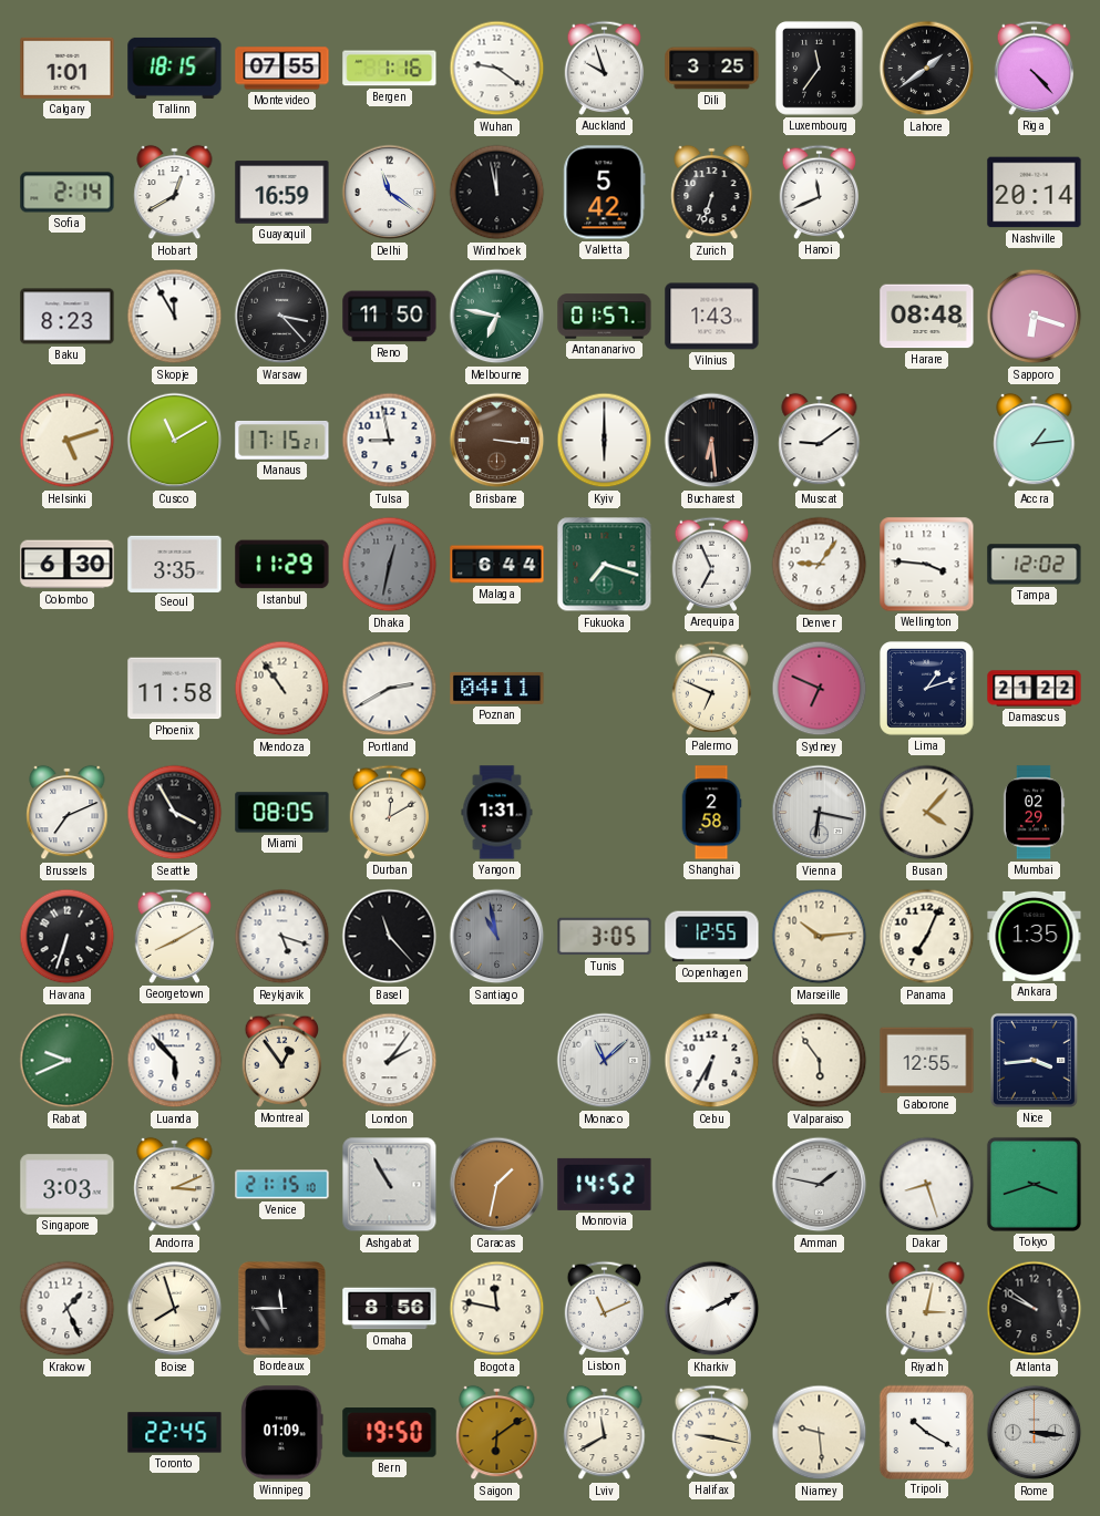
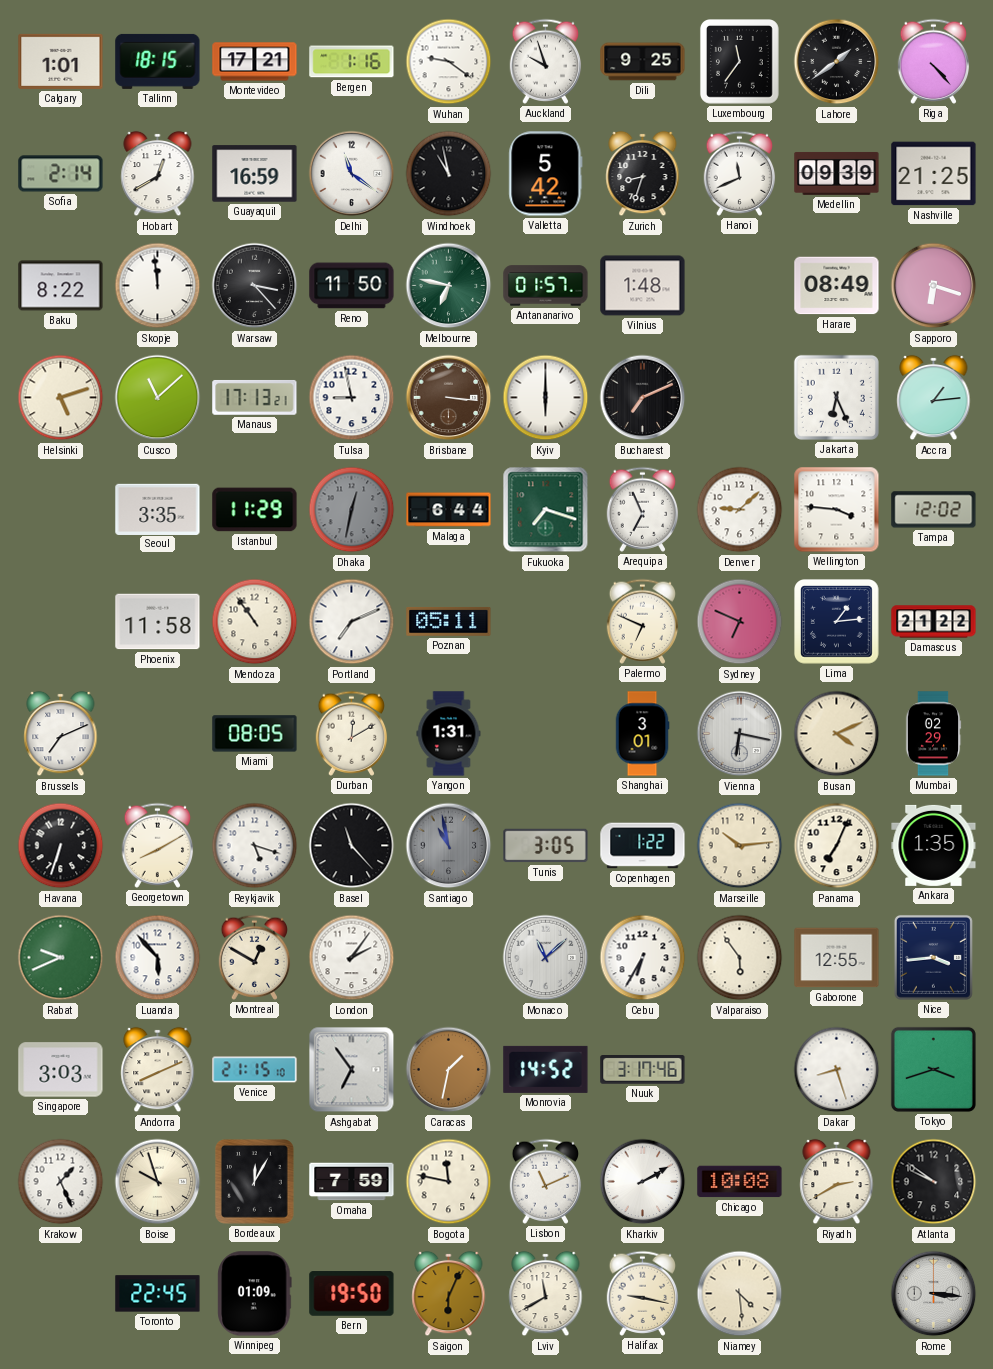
Montevideo: 07:55 -> 17:21 (255, 62)
Dili: 3:25 -> 9:25 (643, 62)
Windhoek: 11:58 -> 10:58 (449, 174)
Zurich: 6:33 -> 8:33 (643, 174)
Medellin: none -> 09:39 (837, 174)
Nashville: 20:14 -> 21:25 (934, 174)
Baku: 8:23 -> 8:22 (61, 286)
Skopje: 11:55 -> 11:59 (158, 286)
Vilnius: 1:43 -> 1:48 (643, 286)
Harare: 08:48 -> 08:49 (837, 286)
Cusco: 11:10 -> 11:08 (158, 398)
Manaus: 17:15 -> 17:13 (255, 397)
Bucharest: 6:29 -> 7:11 (643, 398)
Muscat: 9:09 -> none (820, 441)
Jakarta: none -> 6:26 (836, 397)
Colombo: 6:30 -> none (68, 565)
Denver: 9:06 -> 9:08 (740, 510)
Portland: 2:40 -> 7:11 (352, 622)
Poznan: 04:11 -> 05:11 (449, 622)
Lima: 1:12 -> 1:14 (837, 622)
Seattle: 3:55 -> none (175, 813)
Shanghai: 2:58 -> 3:01 (642, 734)
Busan: 4:07 -> 4:11 (837, 734)
Copenhagen: 12:55 -> 1:22 (643, 846)
Montreal: 12:54 -> 12:50 (255, 957)
Andorra: 3:11 -> 8:11 (158, 1070)
Ashgabat: 10:55 -> 6:54 (352, 1070)
Nuuk: none -> 3:17 (643, 1070)
Amman: 1:47 -> none (820, 1185)
Boise: 7:57 -> 9:57 (158, 1182)
Bordeaux: 11:45 -> 12:05 (255, 1182)
Omaha: 8:56 -> 7:59 (352, 1182)
Chicago: none -> 10:08 (740, 1182)
Riyadh: 3:02 -> 2:40 (837, 1182)
Saigon: 6:09 -> 6:04 (449, 1294)
Niamey: 9:29 -> 4:29 (740, 1294)
Tripoli: 10:20 -> none (926, 1432)
